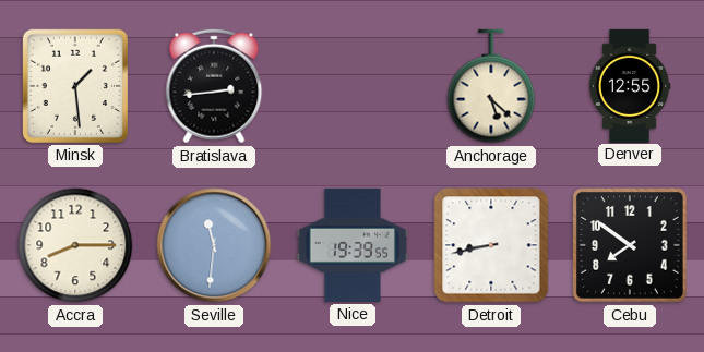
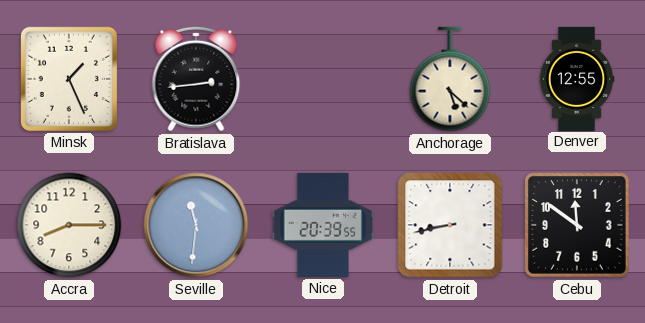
Minsk: 1:29 -> 1:26 (69, 79)
Nice: 19:39 -> 20:39 (322, 225)
Cebu: 7:51 -> 11:51 (577, 225)
